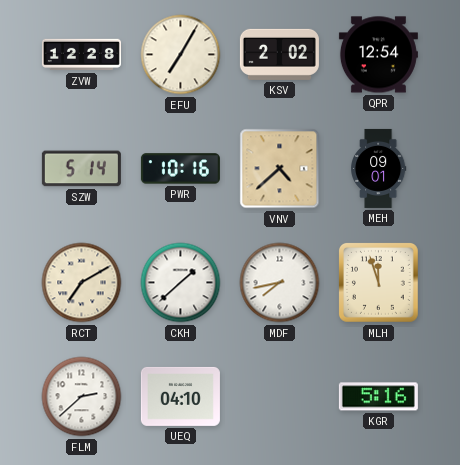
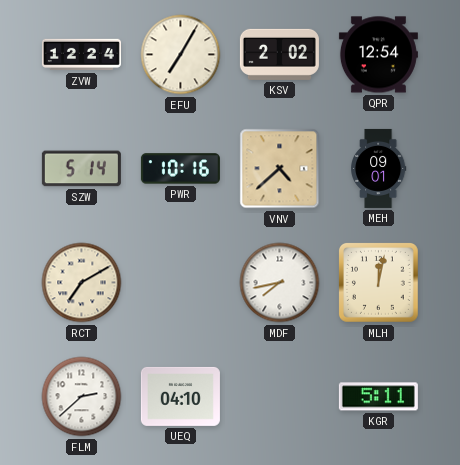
ZVW: 12:28 -> 12:24 (81, 55)
CKH: 1:38 -> none (181, 283)
MLH: 11:57 -> 12:02 (378, 282)
KGR: 5:16 -> 5:11 (378, 397)
